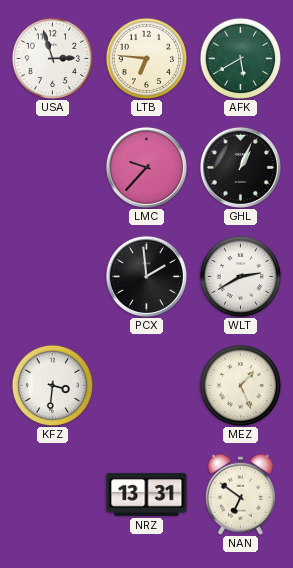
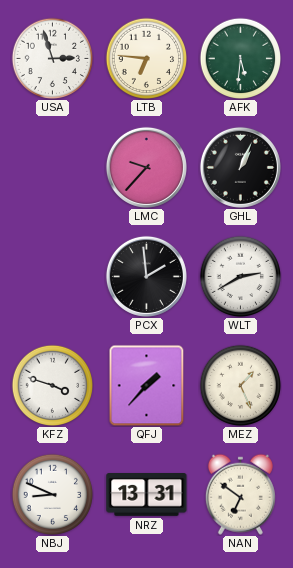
AFK: 5:40 -> 5:31 (240, 58)
KFZ: 3:31 -> 3:48 (52, 385)
QFJ: none -> 1:37 (147, 385)
NBJ: none -> 8:49 (52, 494)
